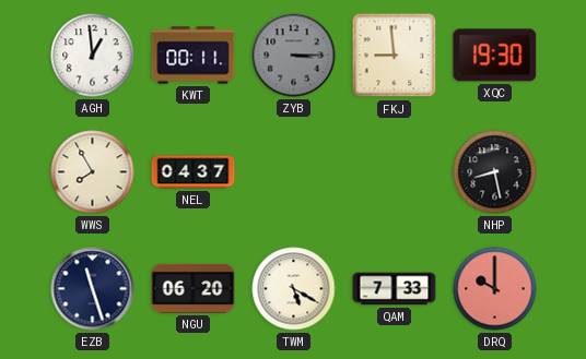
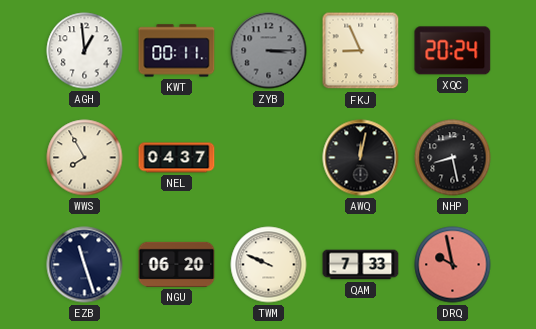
FKJ: 8:59 -> 8:56 (361, 51)
XQC: 19:30 -> 20:24 (453, 51)
AWQ: none -> 12:02 (361, 158)
TWM: 5:20 -> 9:49 (269, 265)
DRQ: 10:00 -> 9:58 (453, 265)
